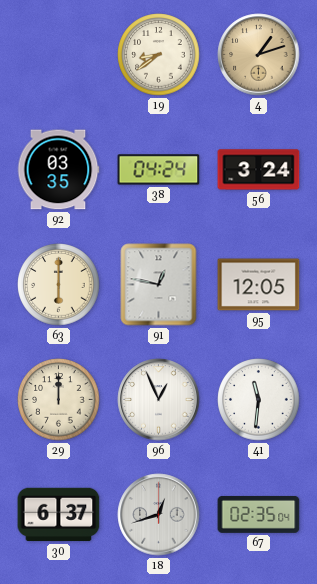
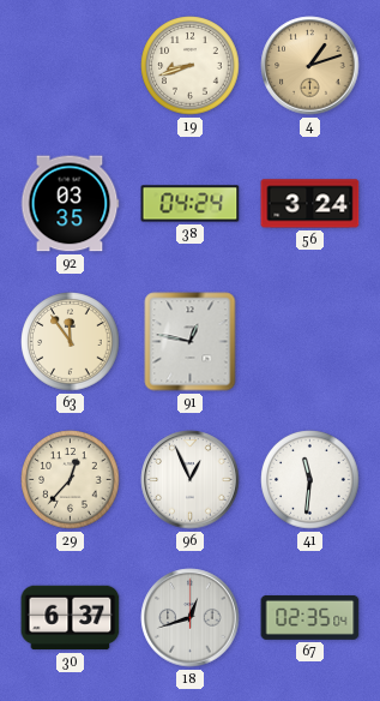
19: 8:39 -> 8:42 (191, 66)
63: 6:00 -> 11:54 (71, 342)
95: 12:05 -> none (259, 285)
29: 12:00 -> 12:37 (71, 480)
